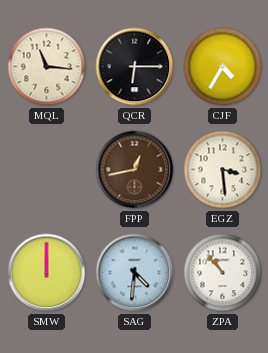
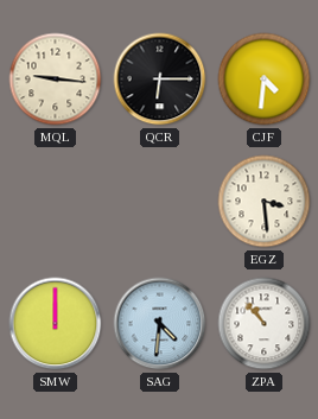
MQL: 11:16 -> 9:16 (56, 80)
CJF: 4:35 -> 4:31 (265, 80)
FPP: 12:43 -> none (135, 170)
